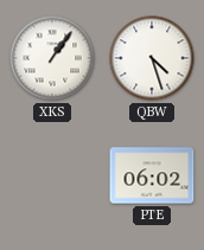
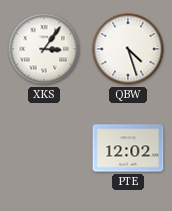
XKS: 1:06 -> 3:06 (44, 49)
PTE: 06:02 -> 12:02 (128, 148)
